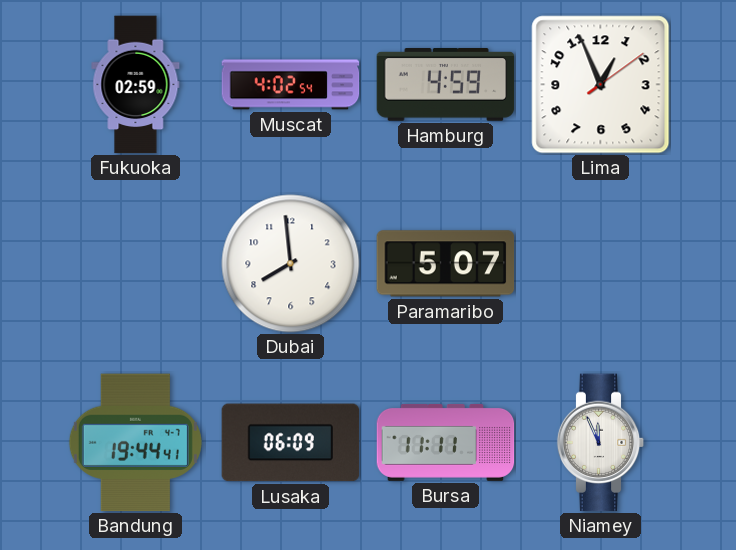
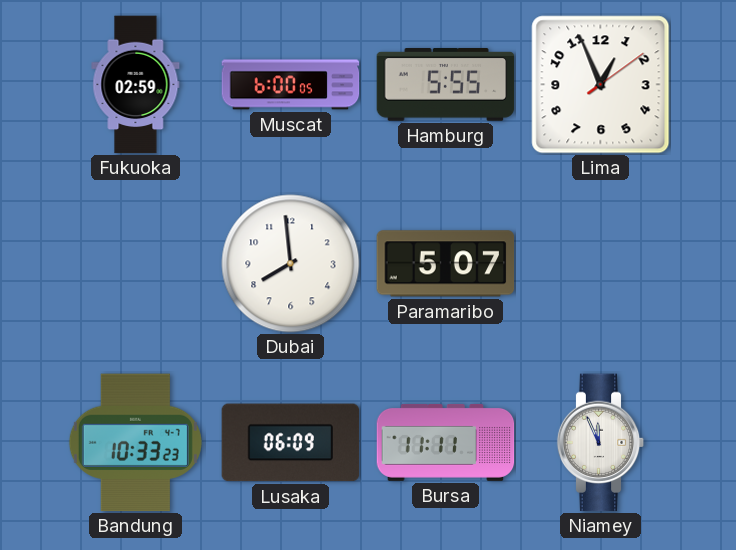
Muscat: 4:02 -> 6:00 (291, 85)
Hamburg: 4:59 -> 5:55 (446, 85)
Bandung: 19:44 -> 10:33 (135, 443)
